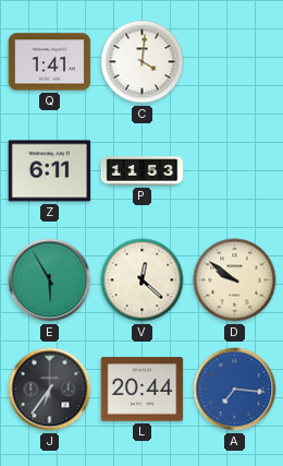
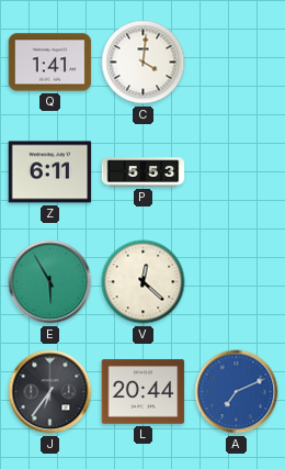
P: 11:53 -> 5:53 (144, 172)
D: 9:51 -> none (235, 280)
A: 7:16 -> 7:11 (237, 392)
